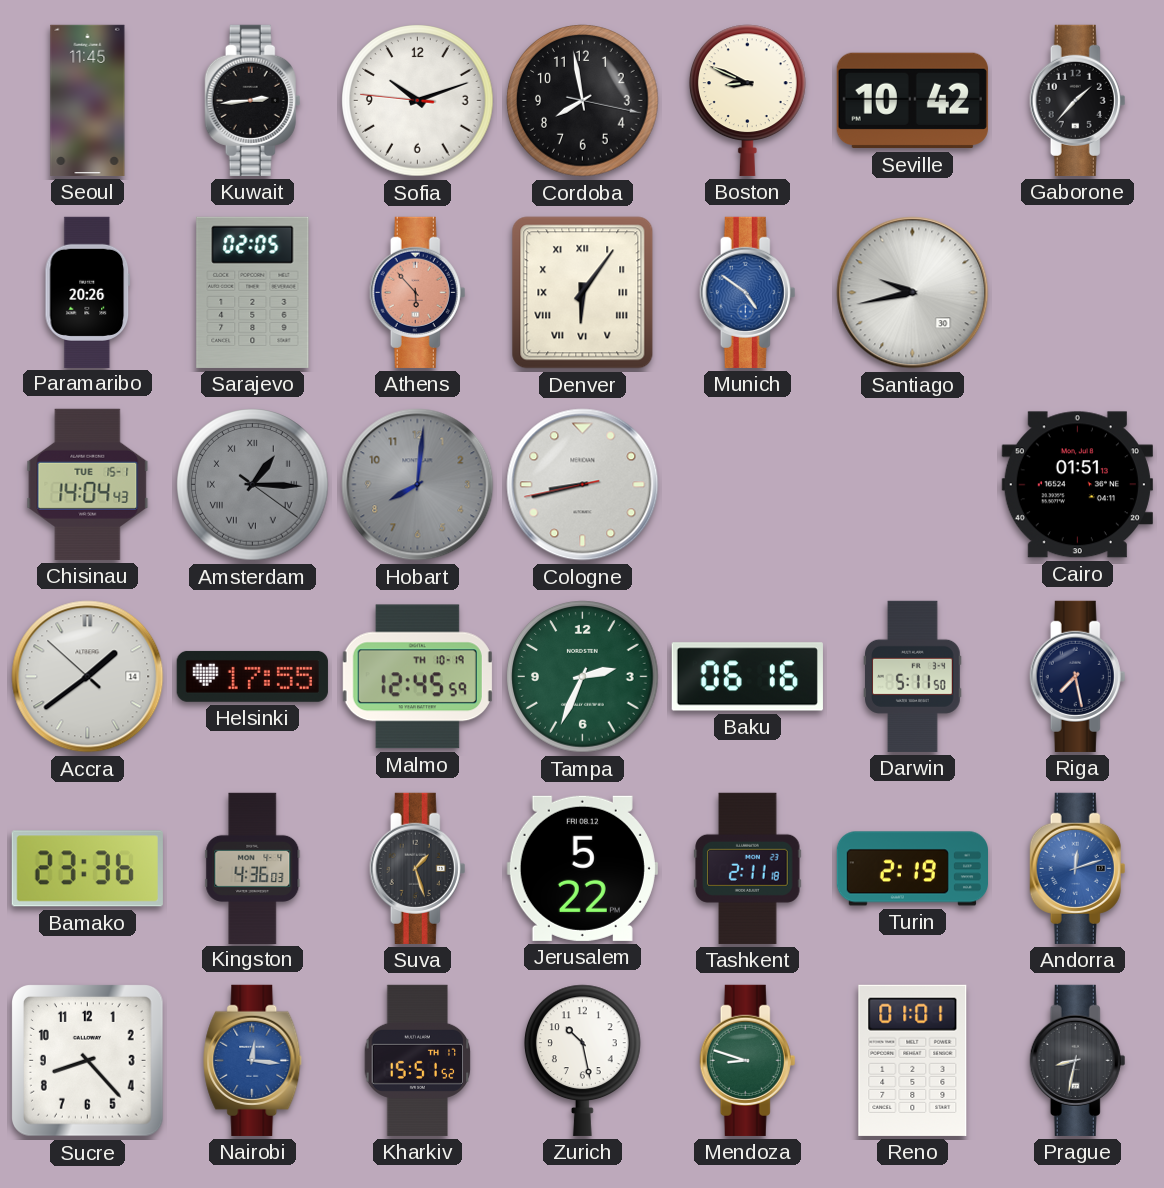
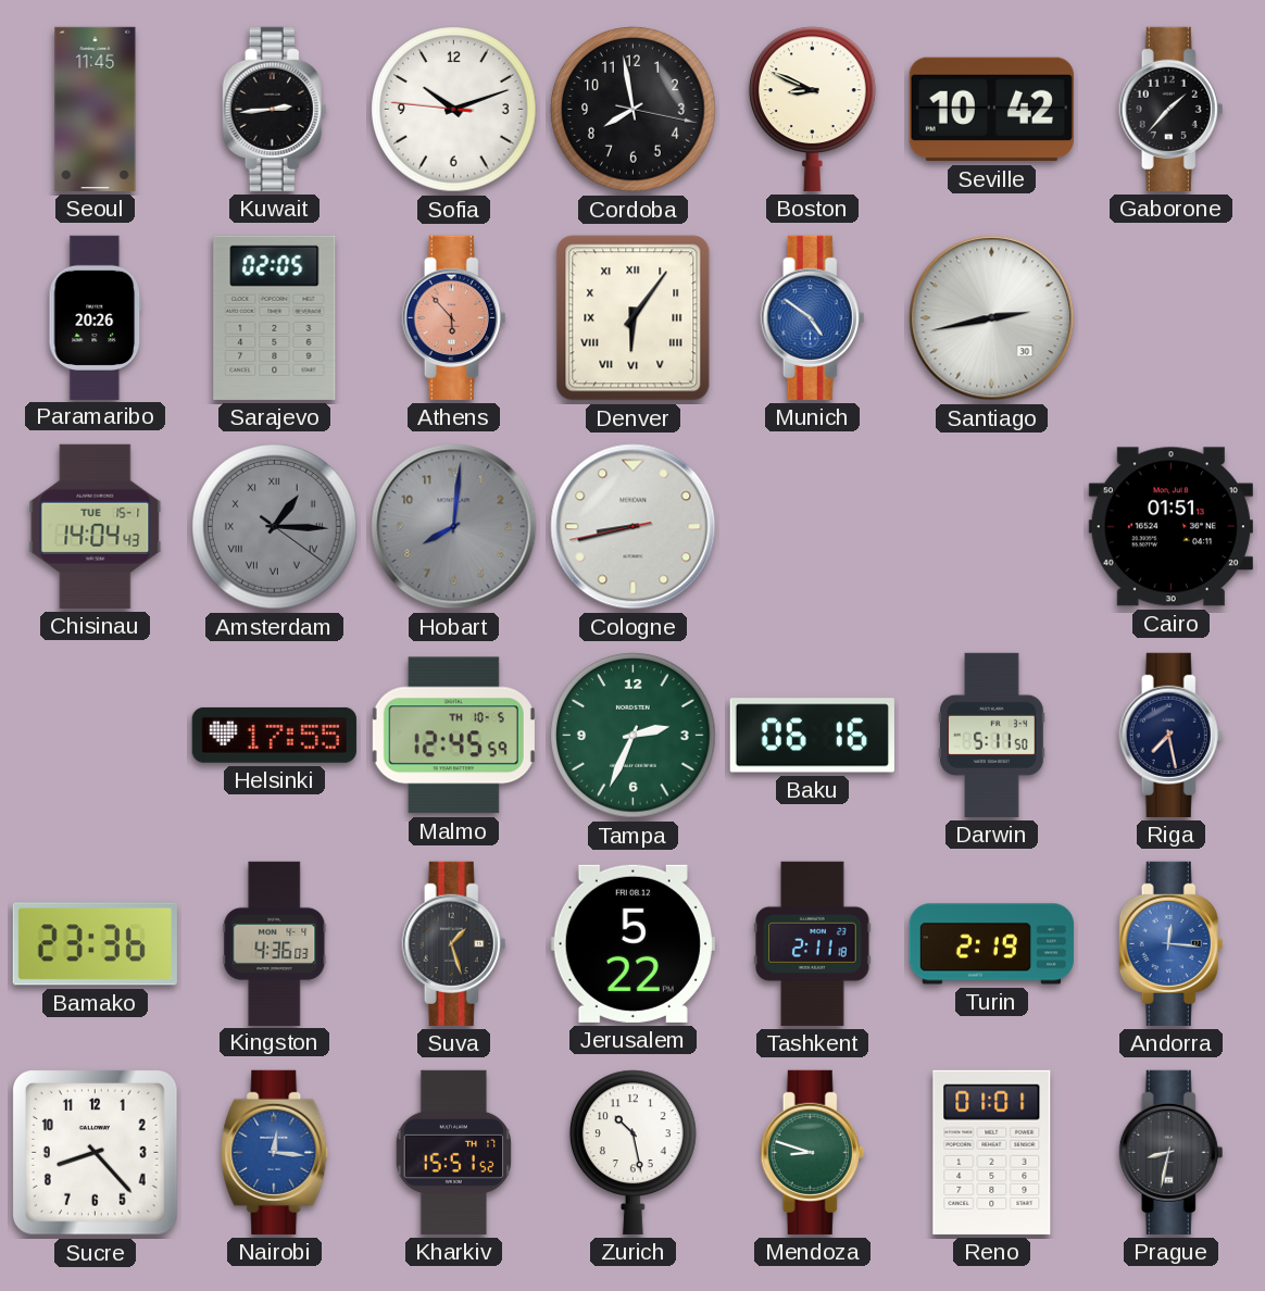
Santiago: 9:43 -> 2:43 (992, 318)
Accra: 1:38 -> none (88, 677)
Malmo date: TH 10-19 -> TH 10-5 (453, 736)
Andorra: 12:12 -> 12:16 (1172, 943)
